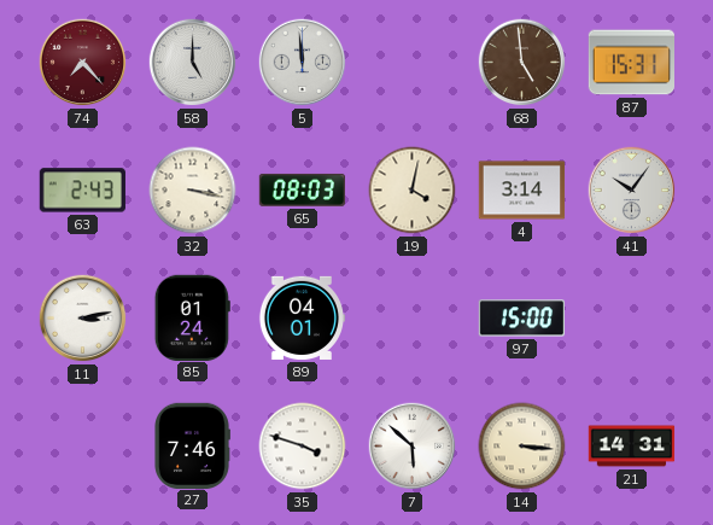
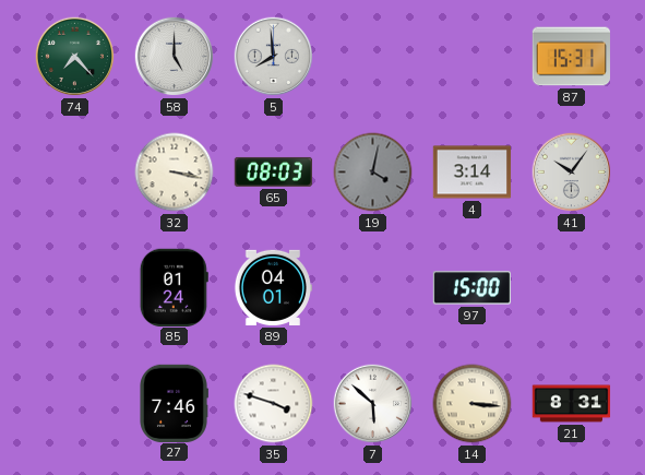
74 dial: burgundy -> green (75, 57)
5: 11:59 -> 7:59 (274, 57)
68: 4:59 -> none (522, 63)
63: 2:43 -> none (82, 191)
19 dial: cream -> grey (373, 173)
11: 3:13 -> none (83, 319)
21: 14:31 -> 8:31 (572, 404)
